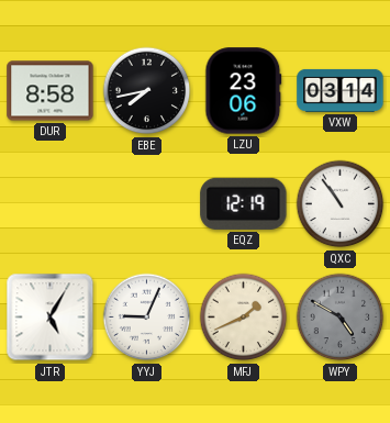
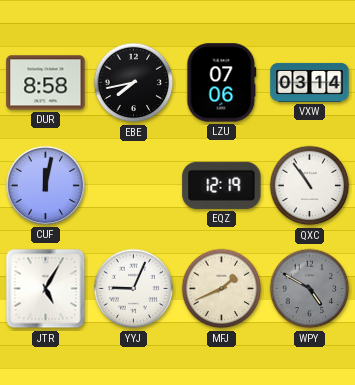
LZU: 23:06 -> 07:06 (222, 83)
CUF: none -> 12:02 (45, 185)
